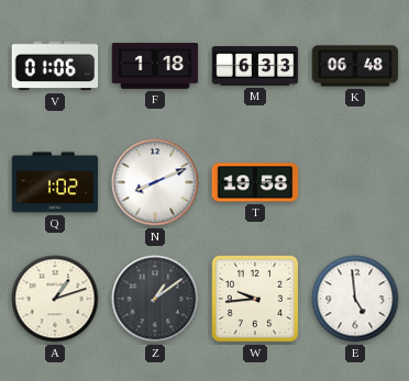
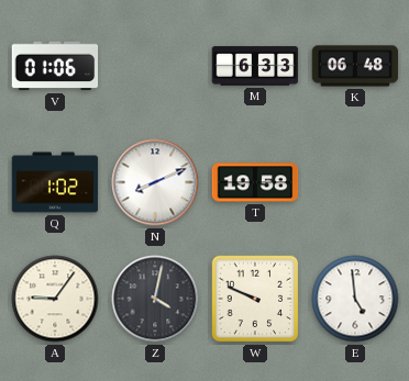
F: 1:18 -> none (155, 66)
A: 1:12 -> 9:06 (55, 299)
Z: 1:09 -> 4:02 (155, 299)
W: 9:44 -> 9:49 (255, 299)
